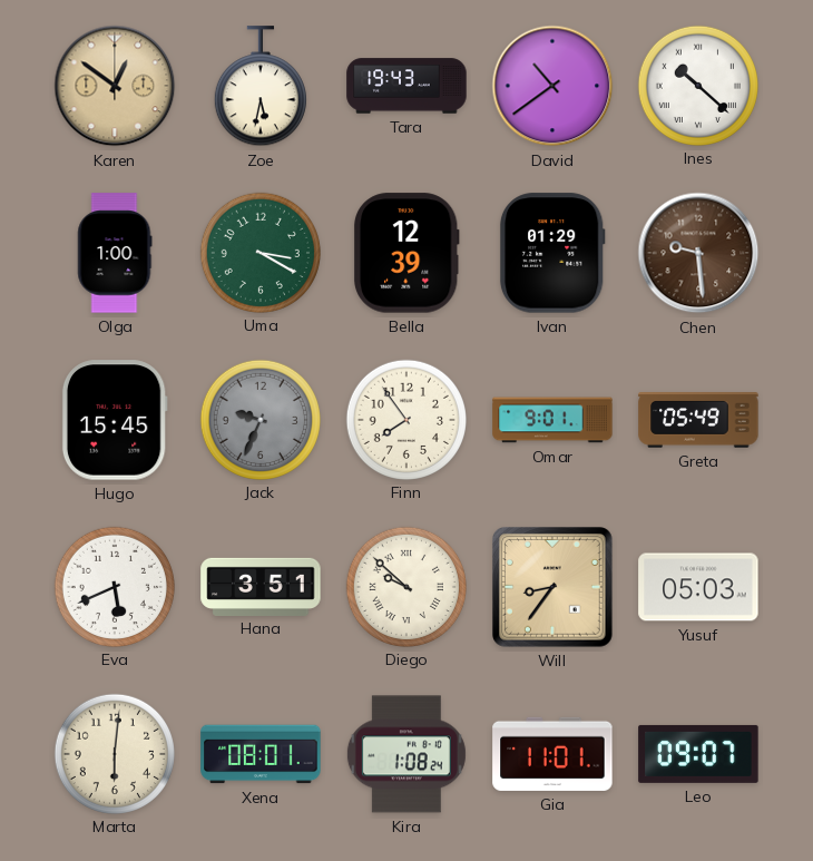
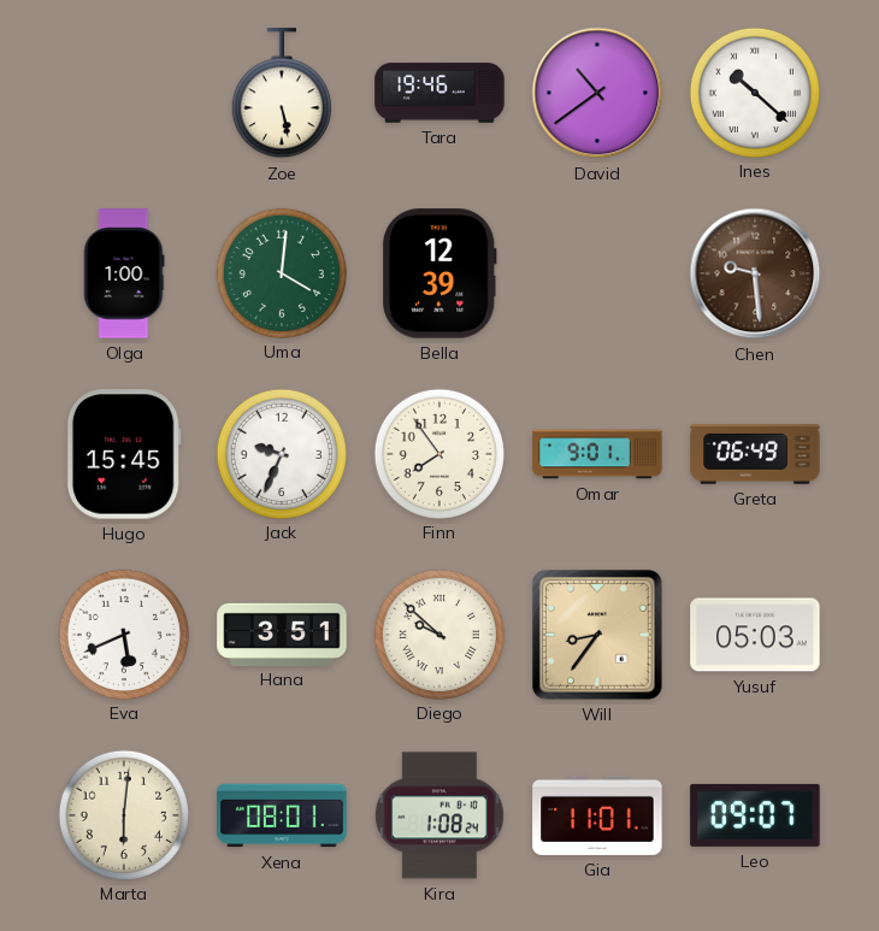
Karen: 12:51 -> none (115, 86)
Zoe: 5:32 -> 5:28 (282, 94)
Tara: 19:43 -> 19:46 (440, 93)
Uma: 3:20 -> 4:01 (281, 272)
Ivan: 01:29 -> none (552, 253)
Jack dial: grey -> white (281, 453)
Greta: 05:49 -> 06:49 (755, 454)
